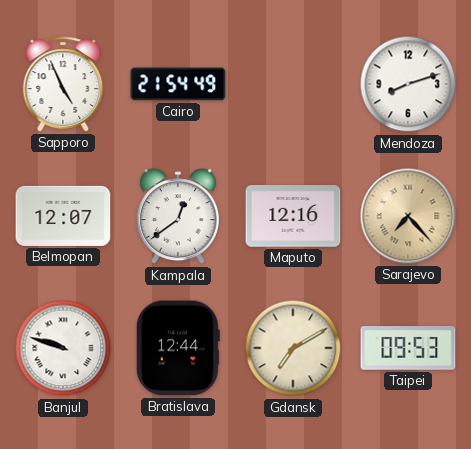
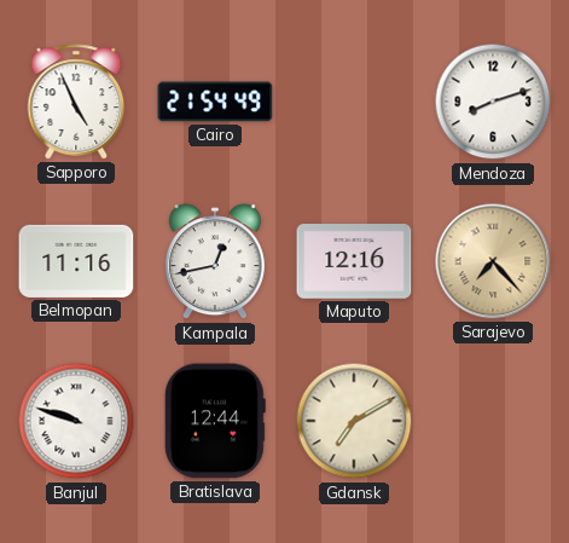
Belmopan: 12:07 -> 11:16 (76, 261)
Kampala: 12:39 -> 12:43 (215, 262)
Taipei: 09:53 -> none (408, 348)
